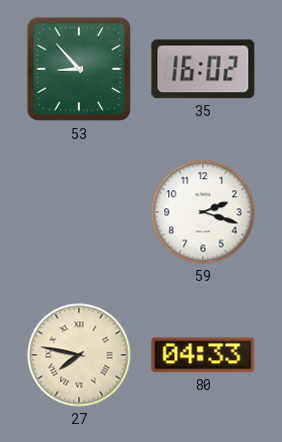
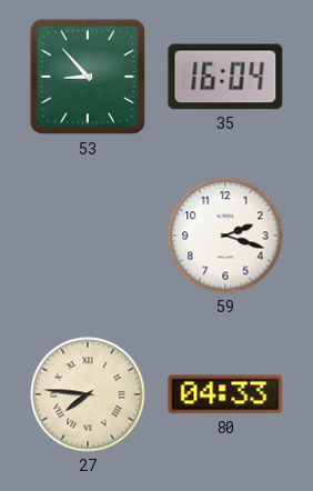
35: 16:02 -> 16:04 (225, 77)
27: 7:47 -> 7:46 (88, 394)
